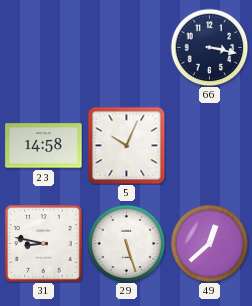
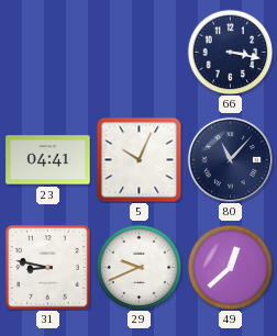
23: 14:58 -> 04:41 (48, 160)
80: none -> 11:07 (230, 159)
29: 5:27 -> 9:41 (138, 267)
